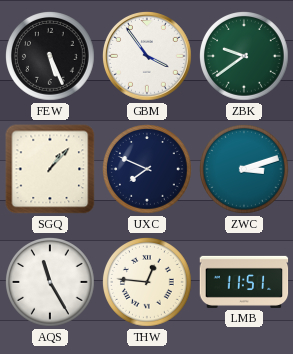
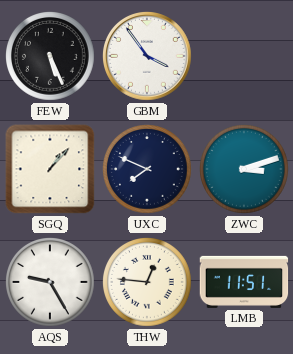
ZBK: 9:39 -> none (245, 57)
AQS: 11:25 -> 9:25 (51, 283)
